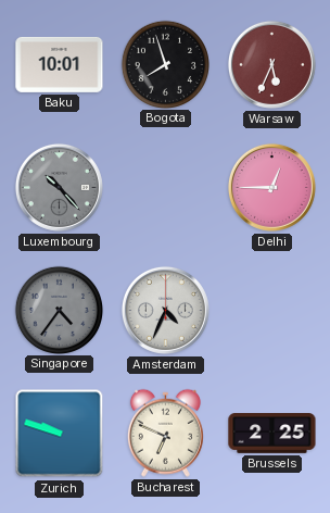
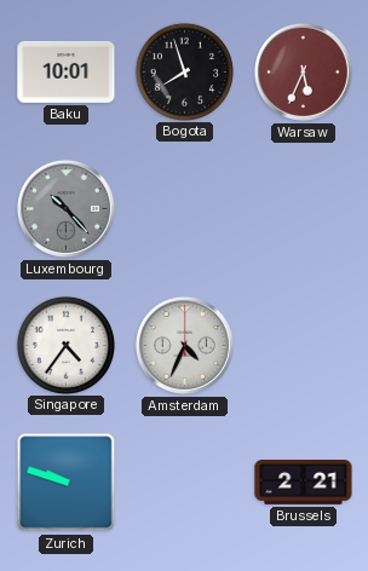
Delhi: 12:45 -> none (271, 187)
Singapore dial: grey -> white (65, 345)
Bucharest: 6:49 -> none (165, 433)
Brussels: 2:25 -> 2:21 (304, 483)
